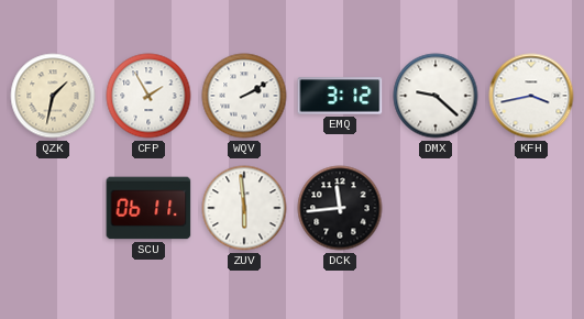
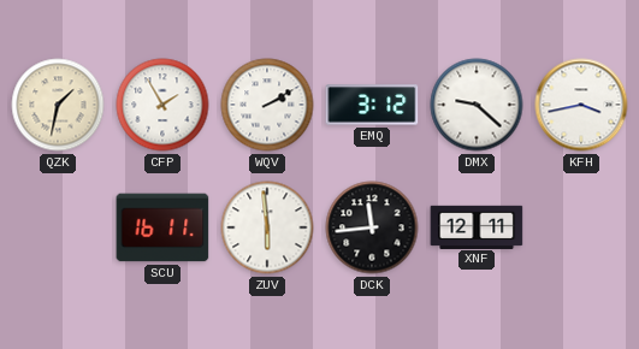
SCU: 06:11 -> 16:11 (162, 227)
XNF: none -> 12:11 (477, 226)
